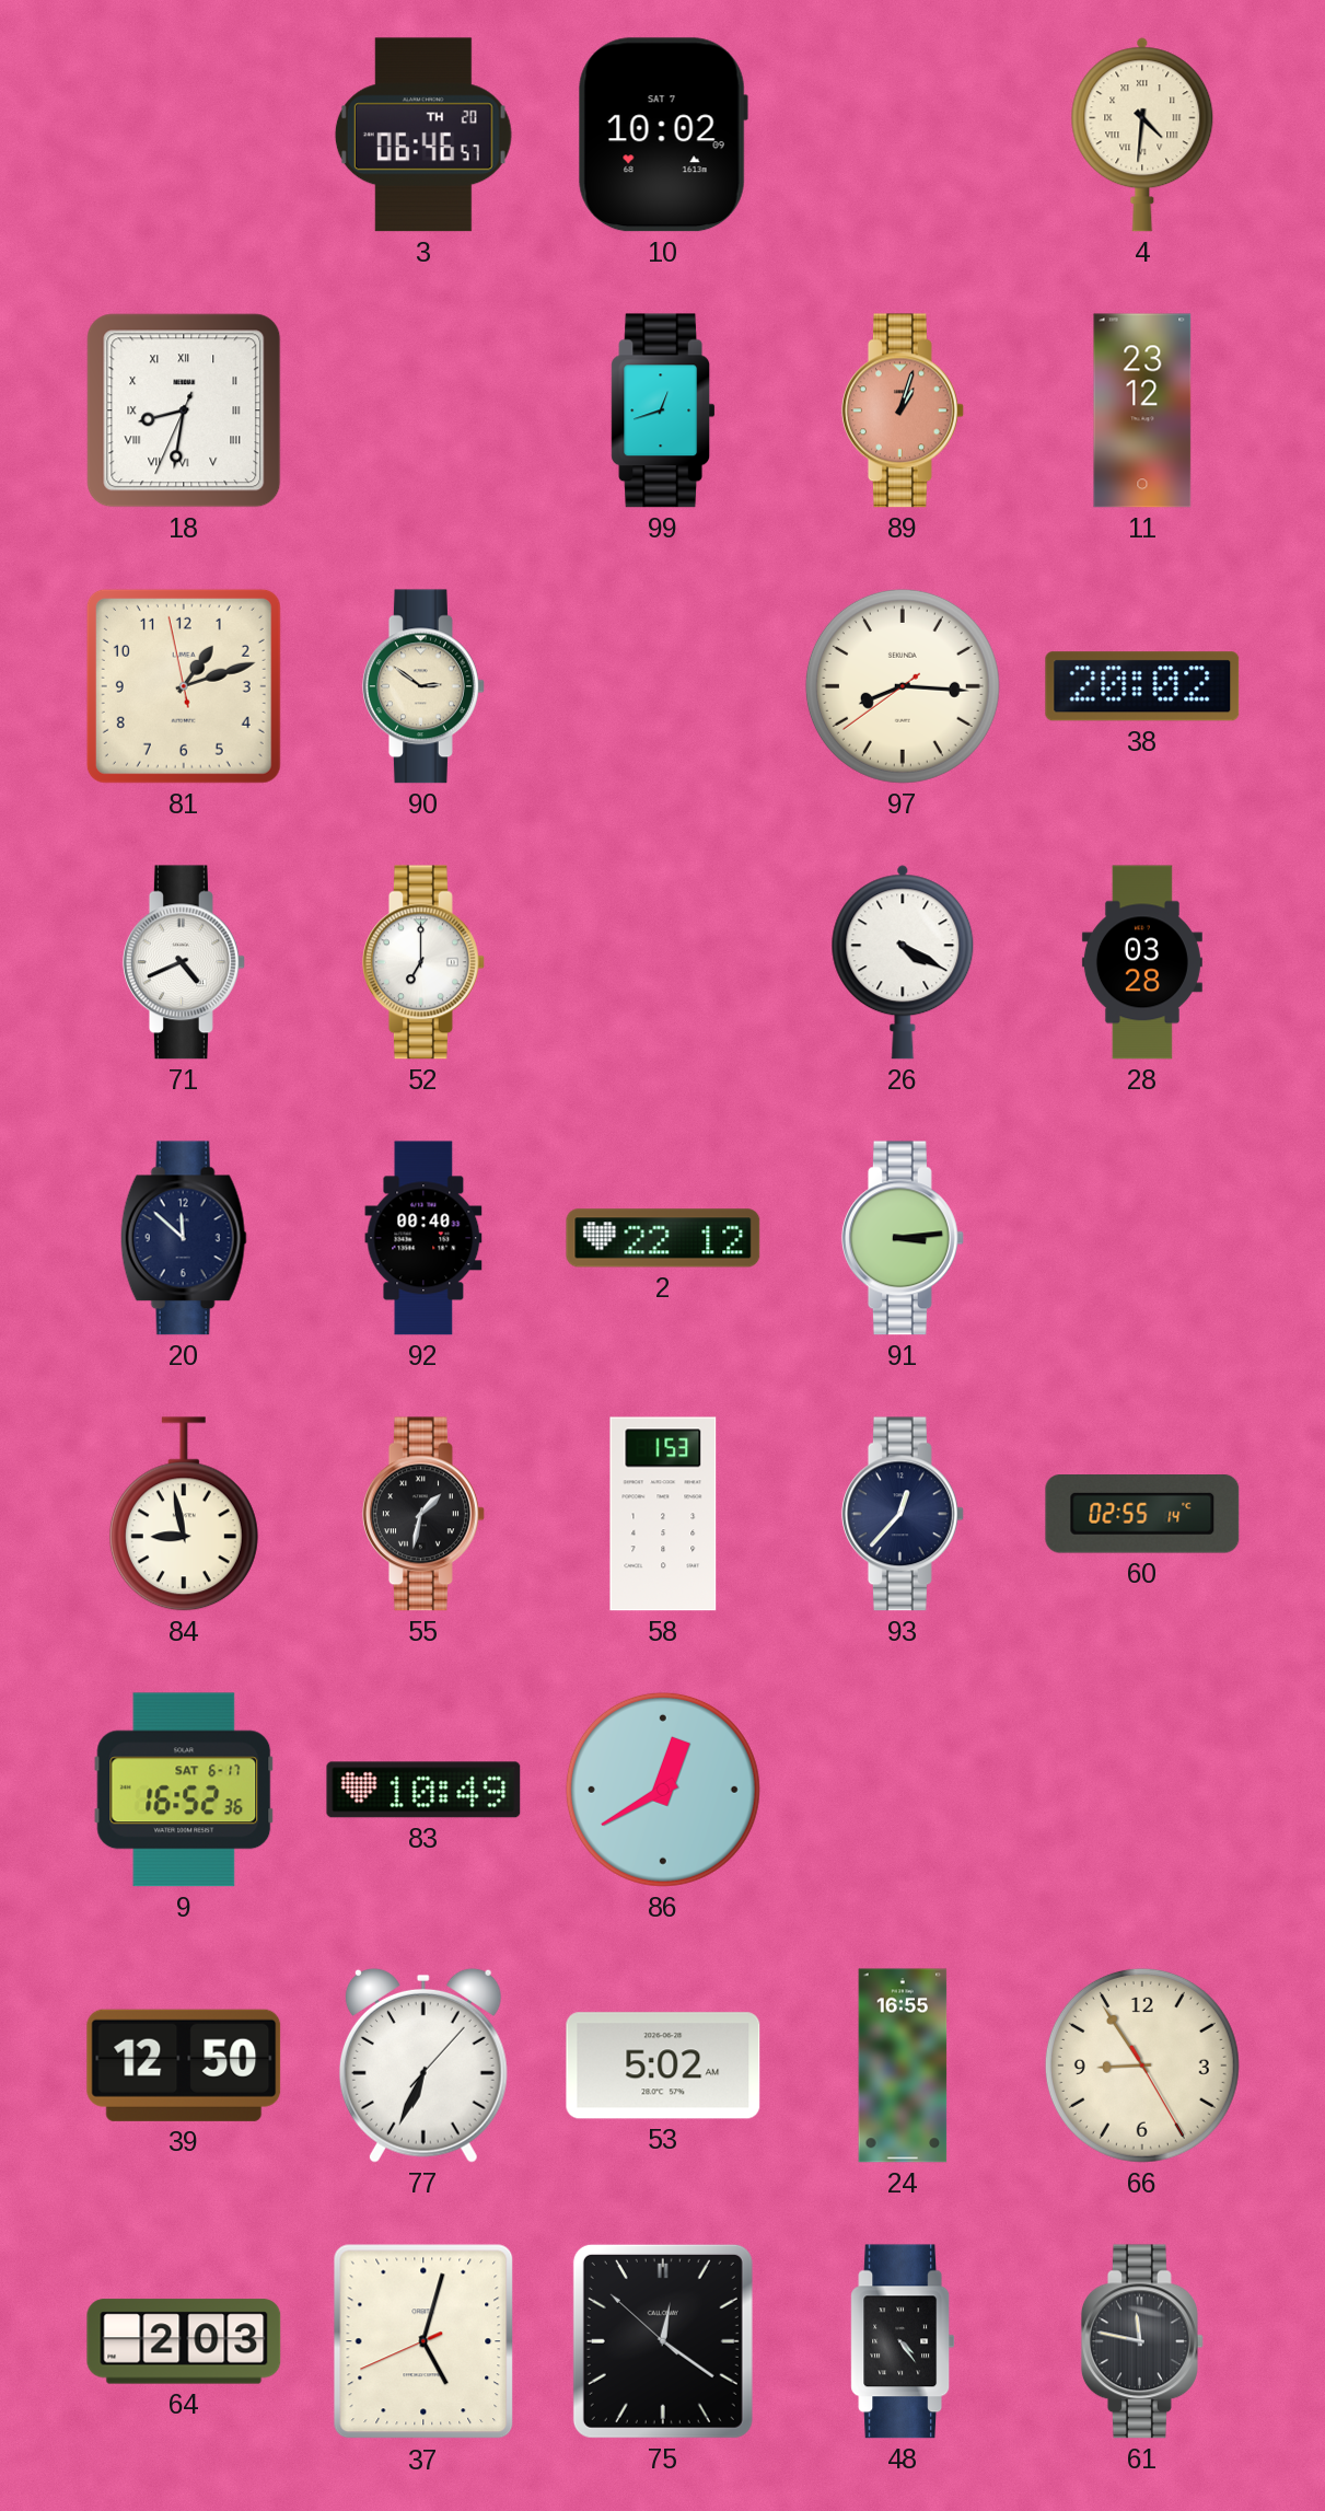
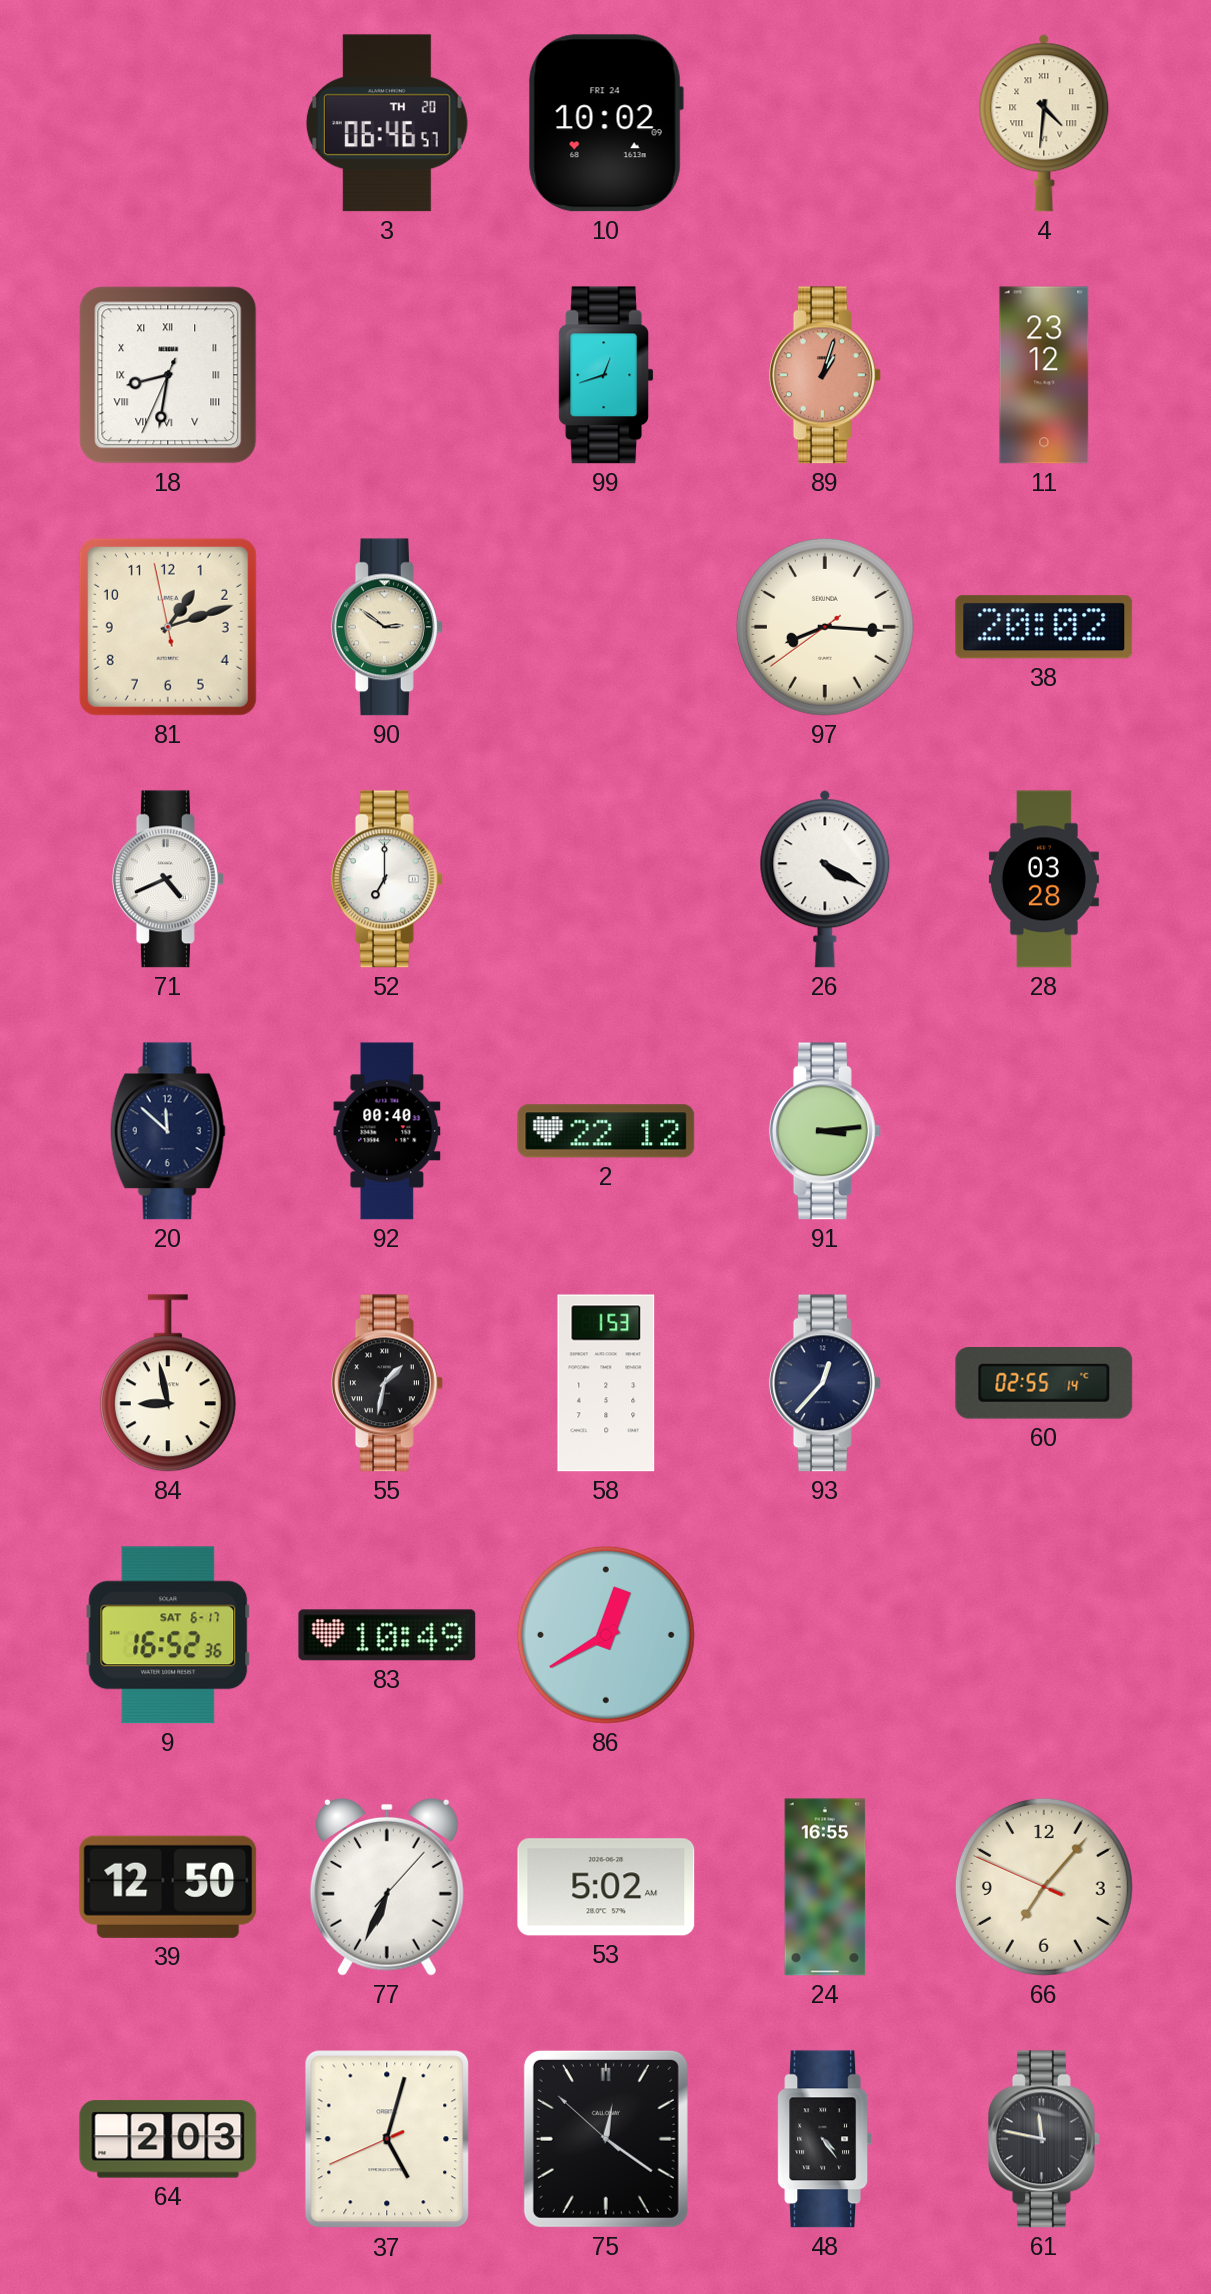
10 date: SAT 7 -> FRI 24 (606, 123)
66: 8:54 -> 7:06 (1044, 1887)
